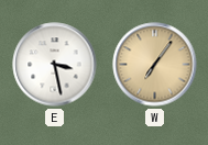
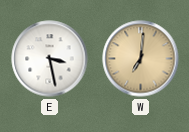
W: 7:06 -> 7:01 (141, 59)
